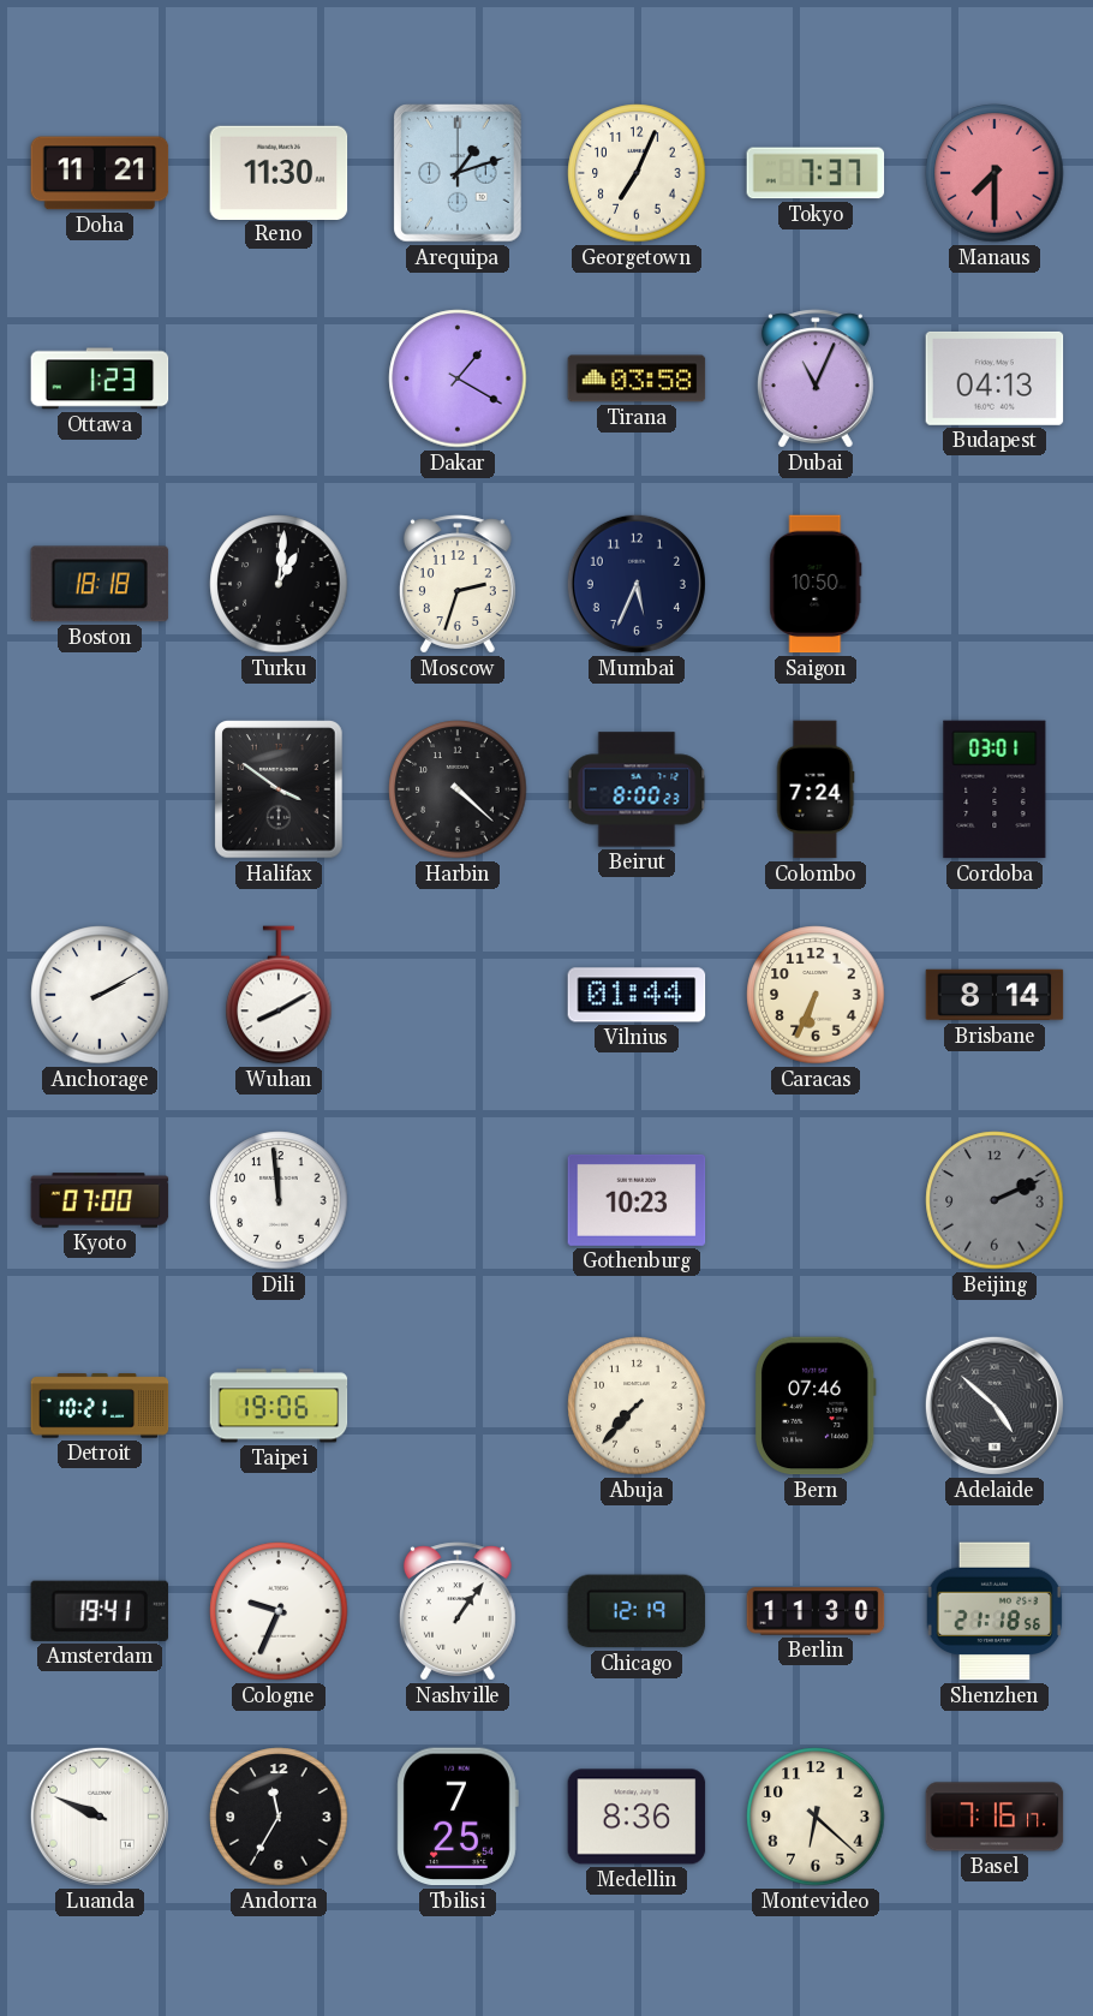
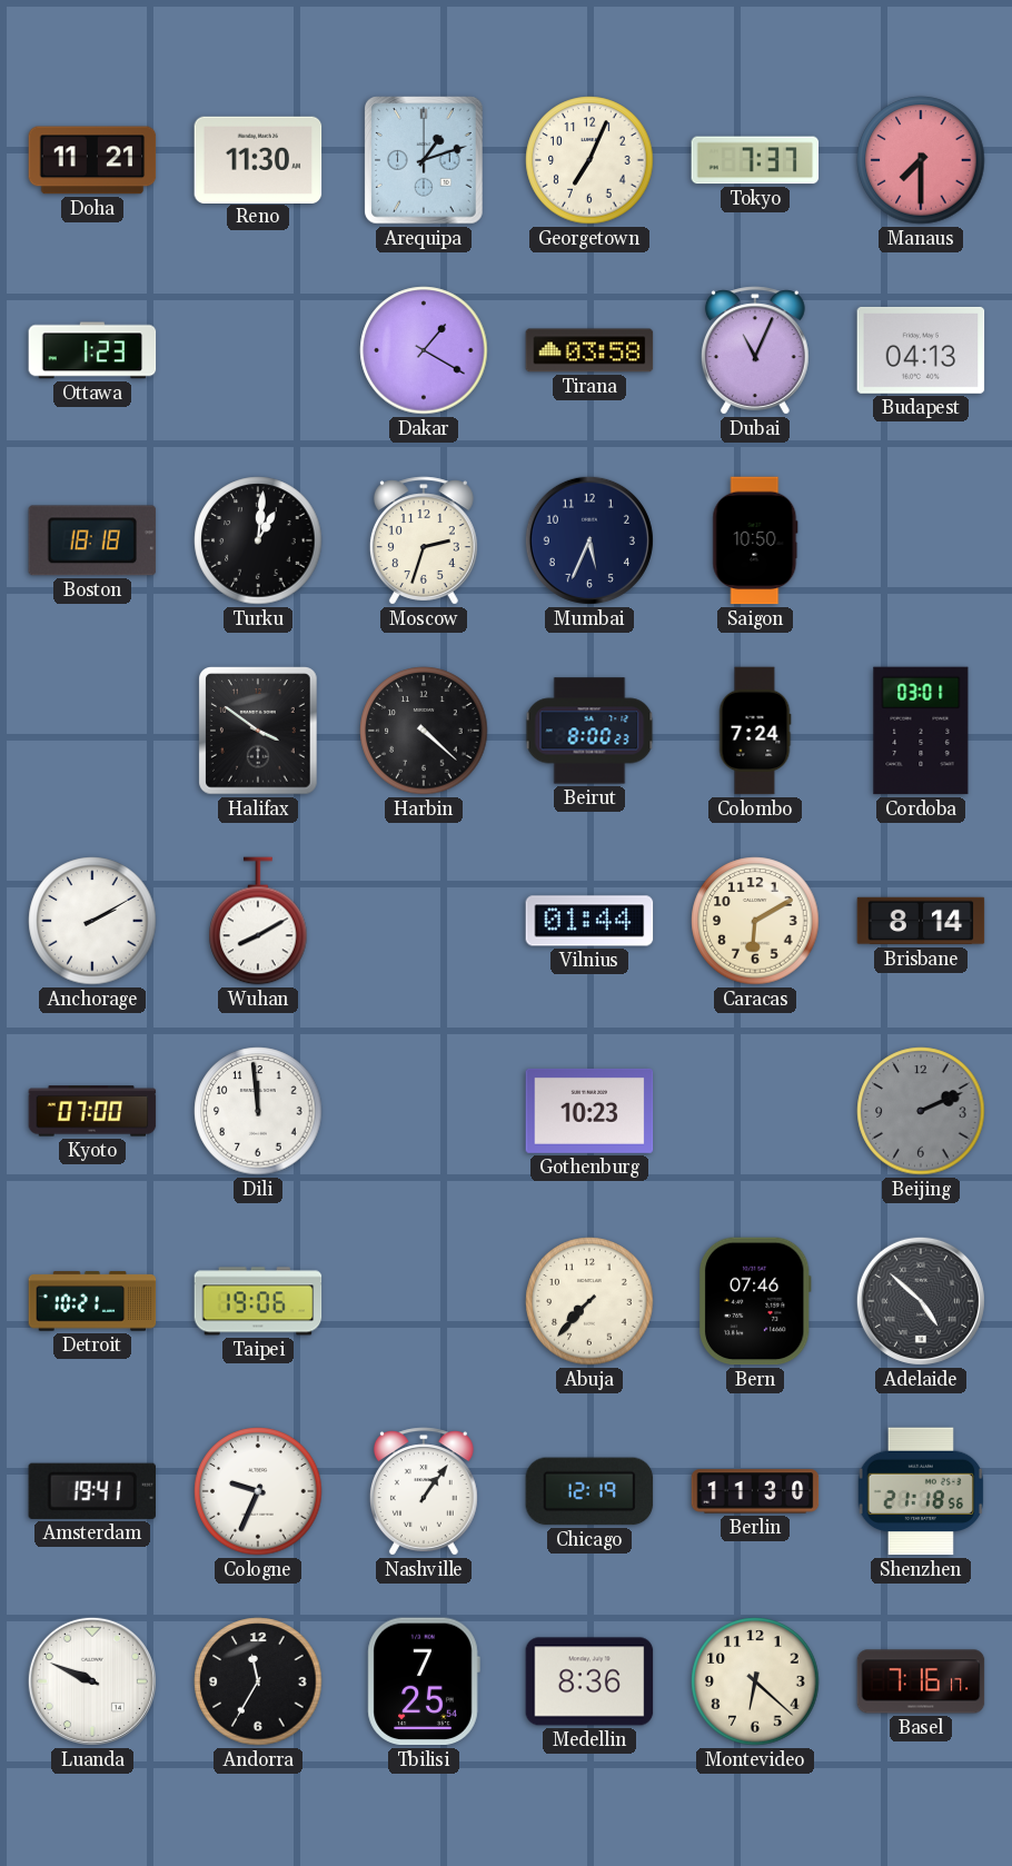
Caracas: 6:34 -> 6:10 (755, 921)
